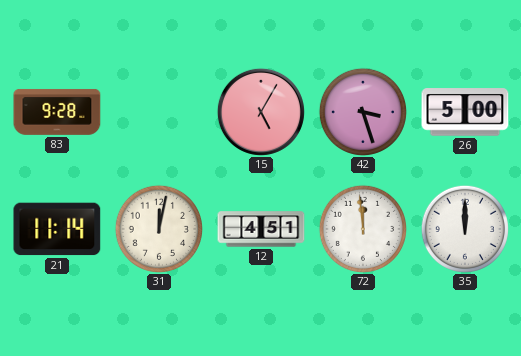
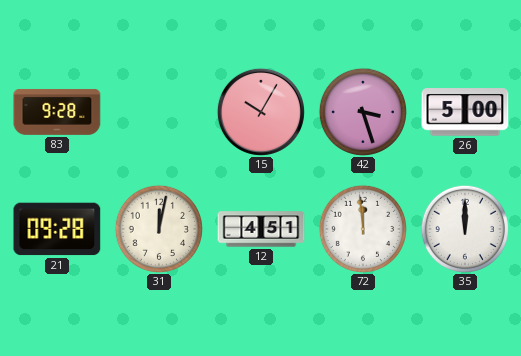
15: 5:05 -> 10:05 (261, 112)
21: 11:14 -> 09:28 (57, 229)
